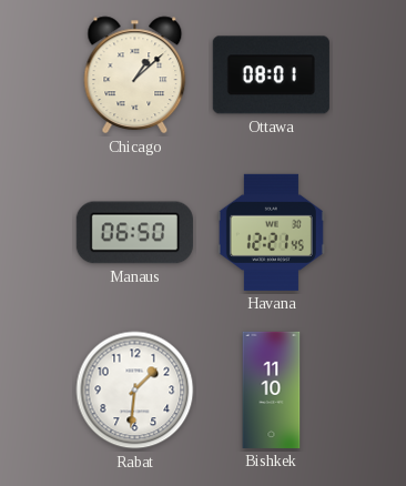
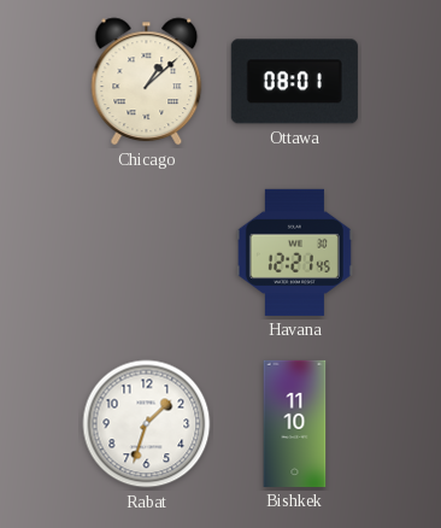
Manaus: 06:50 -> none (134, 233)
Rabat: 1:31 -> 1:33 (147, 424)
